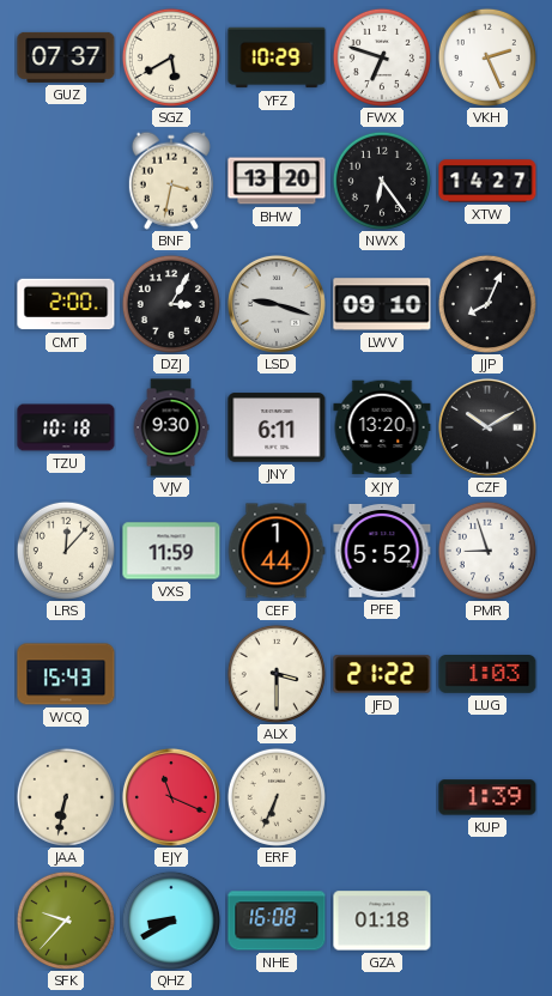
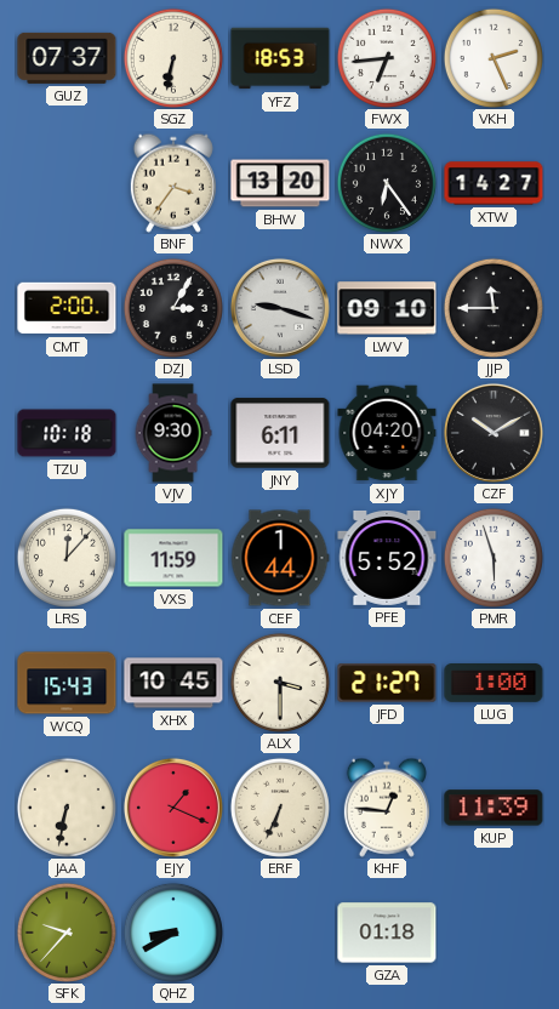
SGZ: 5:40 -> 6:32 (173, 58)
YFZ: 10:29 -> 18:53 (280, 58)
FWX: 6:48 -> 6:44 (387, 58)
BNF: 3:32 -> 3:36 (173, 183)
JJP: 8:04 -> 11:45 (494, 308)
XJY: 13:20 -> 04:20 (387, 433)
PMR: 8:57 -> 5:57 (494, 558)
XHX: none -> 10:45 (173, 683)
JFD: 21:22 -> 21:27 (387, 683)
LUG: 1:03 -> 1:00 (494, 684)
EJY: 11:19 -> 1:19 (173, 808)
KHF: none -> 12:46 (387, 808)
KUP: 1:39 -> 11:39 (494, 808)
NHE: 16:08 -> none (277, 921)
